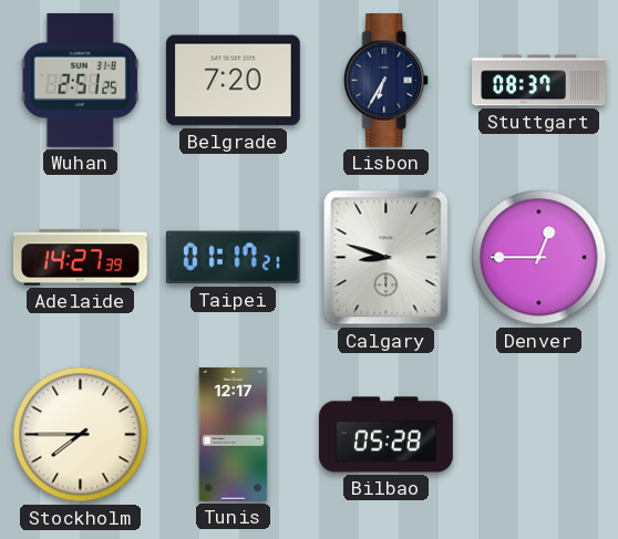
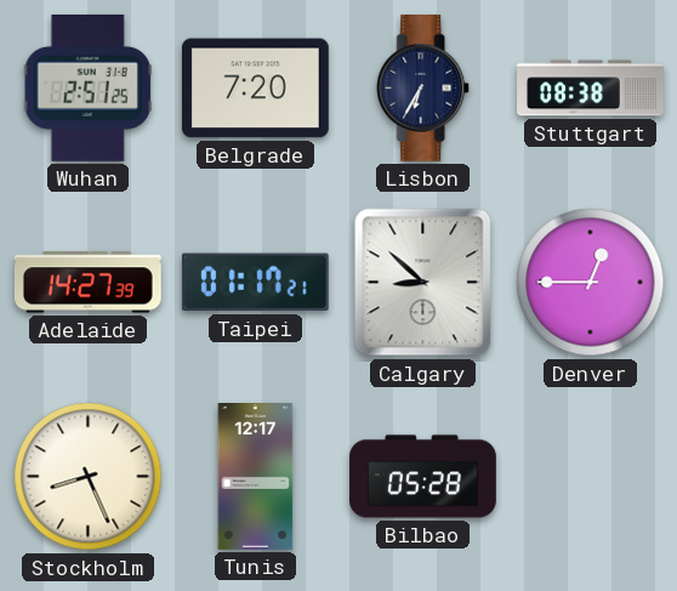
Stuttgart: 08:37 -> 08:38 (591, 89)
Calgary: 8:48 -> 8:52 (423, 283)
Stockholm: 7:45 -> 8:26 (89, 477)
